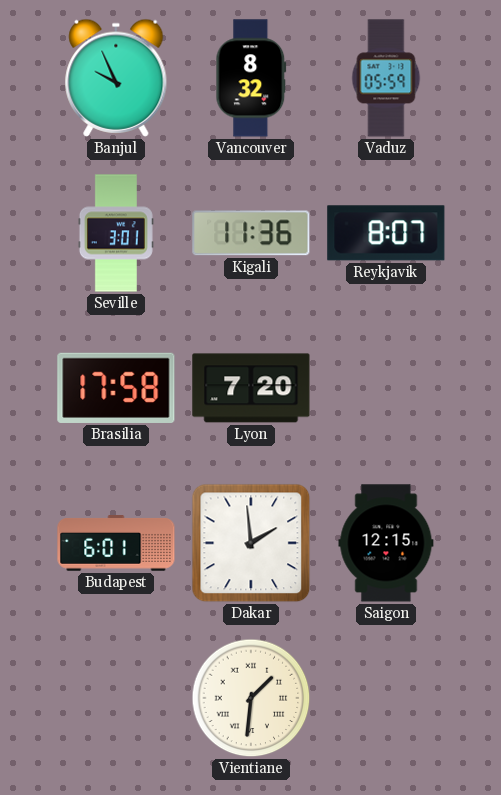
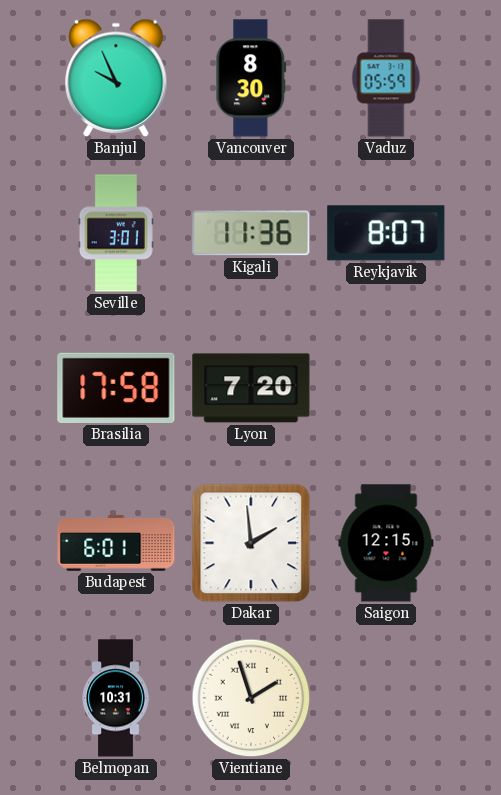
Vancouver: 8:32 -> 8:30 (251, 78)
Belmopan: none -> 10:31 (116, 698)
Vientiane: 1:31 -> 1:57 (251, 698)
